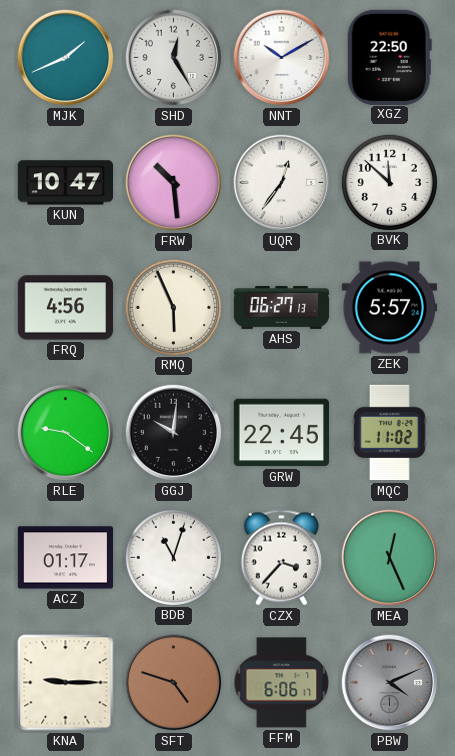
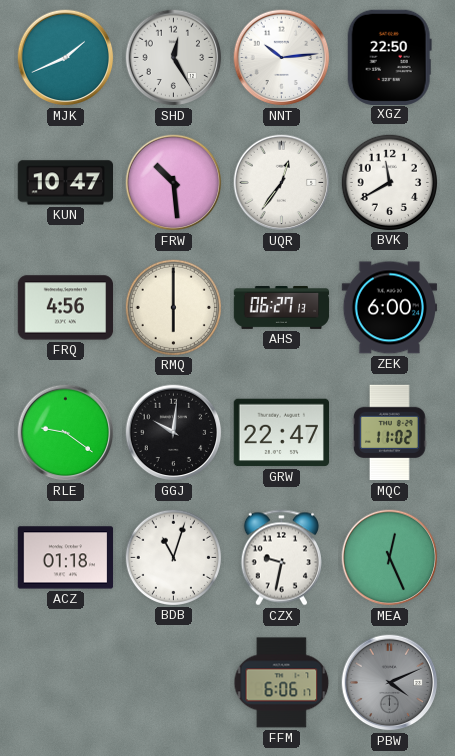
NNT: 10:10 -> 10:14 (282, 58)
BVK: 11:52 -> 11:40 (389, 182)
RMQ: 5:56 -> 6:00 (173, 307)
ZEK: 5:57 -> 6:00 (390, 308)
GRW: 22:45 -> 22:47 (281, 433)
ACZ: 01:17 -> 01:18 (66, 558)
CZX: 3:37 -> 9:32 (281, 558)
KNA: 9:15 -> none (66, 683)
SFT: 4:48 -> none (174, 683)
